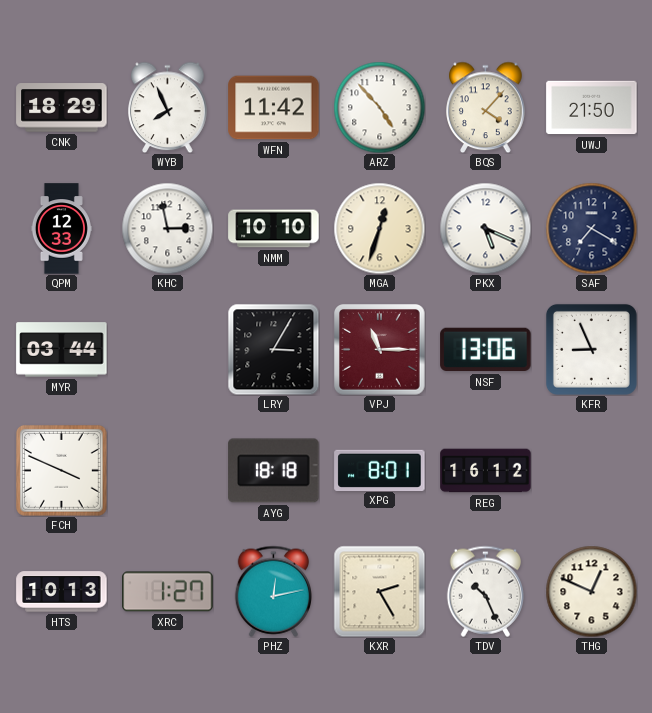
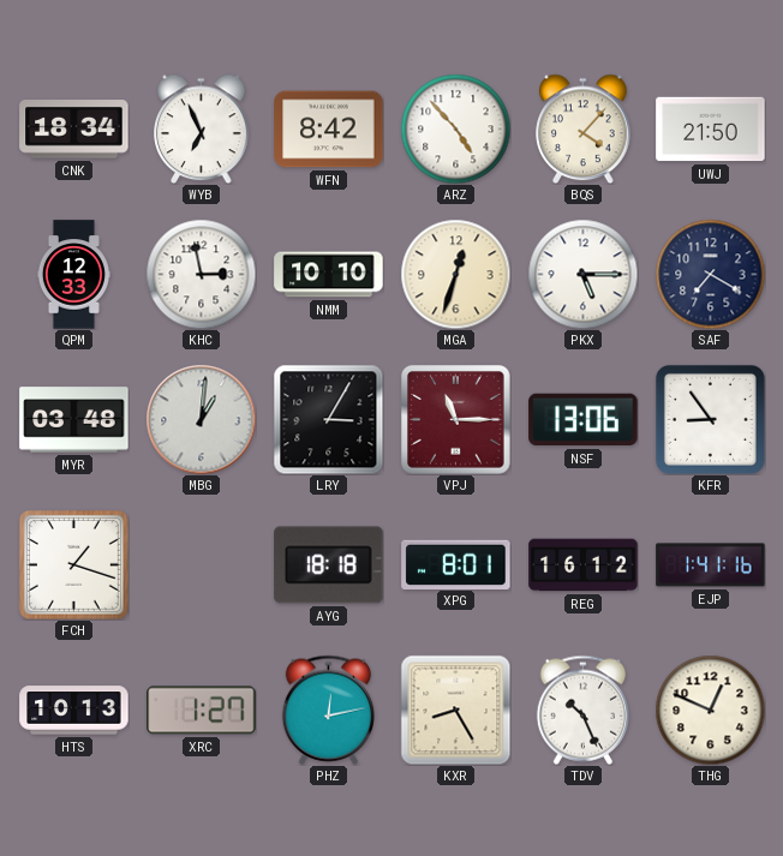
CNK: 18:29 -> 18:34 (74, 130)
WYB: 7:56 -> 6:56 (202, 128)
WFN: 11:42 -> 8:42 (329, 130)
PKX: 5:19 -> 5:15 (582, 274)
MYR: 03:44 -> 03:48 (74, 420)
MBG: none -> 1:01 (201, 419)
KFR: 8:56 -> 8:54 (710, 419)
FCH: 3:49 -> 1:18 (73, 564)
EJP: none -> 1:41 (711, 565)
KXR: 2:25 -> 8:25 (455, 710)
